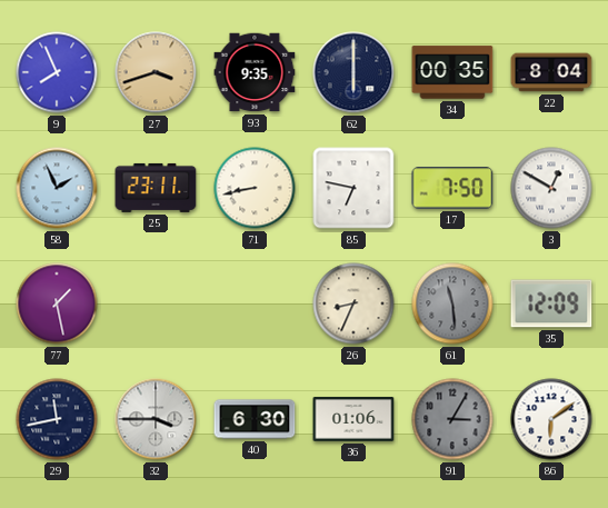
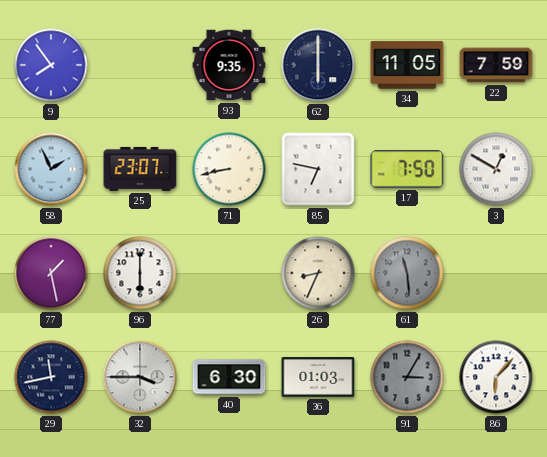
9: 7:56 -> 7:54 (51, 65)
27: 3:42 -> none (156, 72)
34: 00:35 -> 11:05 (407, 65)
22: 8:04 -> 7:59 (496, 65)
25: 23:11 -> 23:07 (140, 169)
96: none -> 6:00 (140, 273)
35: 12:09 -> none (551, 303)
36: 01:06 -> 01:03 (318, 377)
86: 6:09 -> 6:07 (496, 377)
